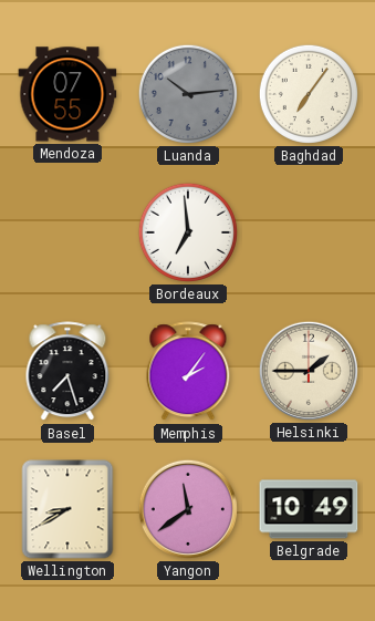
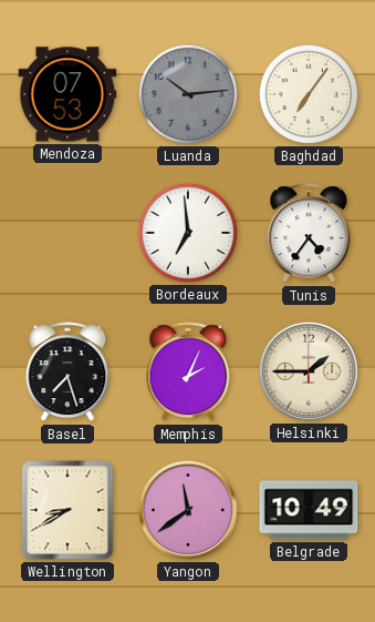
Mendoza: 07:55 -> 07:53 (67, 94)
Tunis: none -> 4:36 (309, 234)
Memphis: 2:06 -> 2:04 (188, 373)
